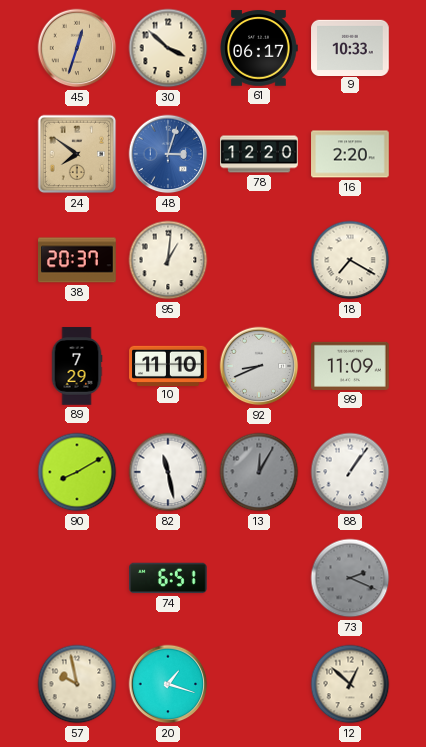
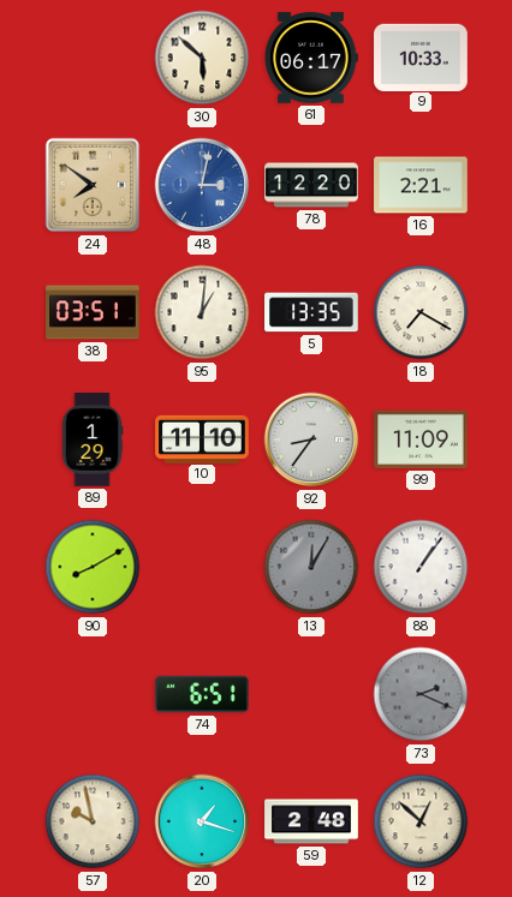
45: 12:33 -> none (77, 48)
30: 3:52 -> 5:52 (202, 58)
48: 3:03 -> 3:02 (202, 185)
16: 2:20 -> 2:21 (421, 185)
38: 20:37 -> 03:51 (93, 312)
5: none -> 13:35 (311, 312)
89: 7:29 -> 1:29 (93, 439)
92: 8:41 -> 8:36 (311, 439)
82: 11:28 -> none (168, 472)
59: none -> 2:48 (311, 821)
